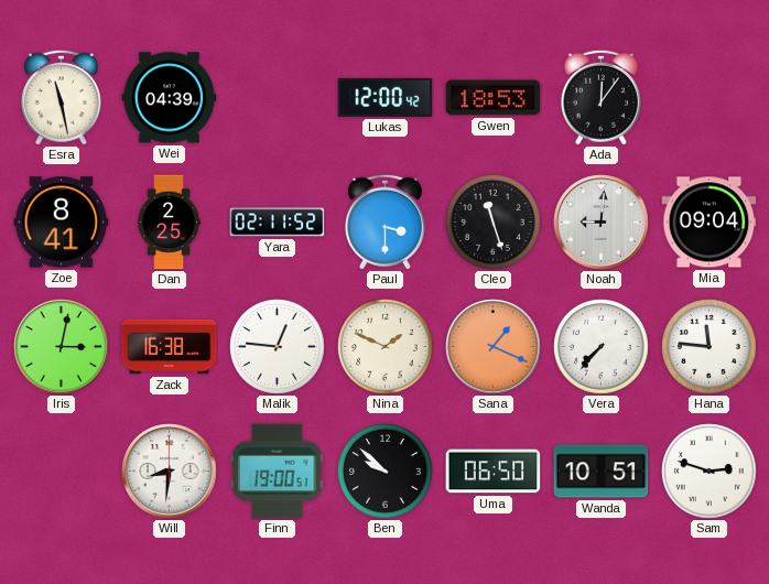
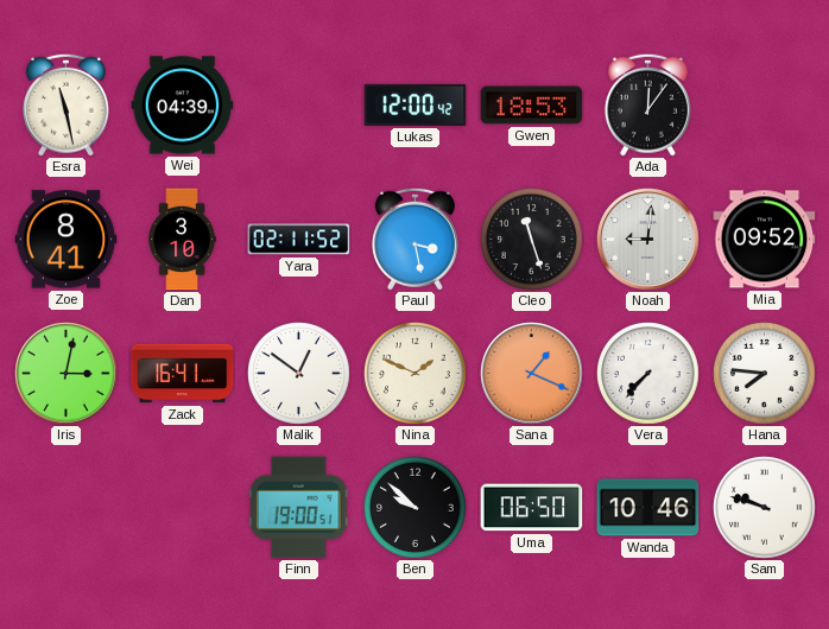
Dan: 2:25 -> 3:10 (182, 240)
Paul: 3:30 -> 3:28 (414, 239)
Mia: 09:04 -> 09:52 (765, 240)
Zack: 16:38 -> 16:41 (183, 374)
Malik: 12:46 -> 12:51 (299, 374)
Hana: 11:46 -> 7:46 (765, 374)
Will: 8:31 -> none (170, 472)
Wanda: 10:51 -> 10:46 (648, 508)
Sam: 2:48 -> 9:48 (765, 508)
